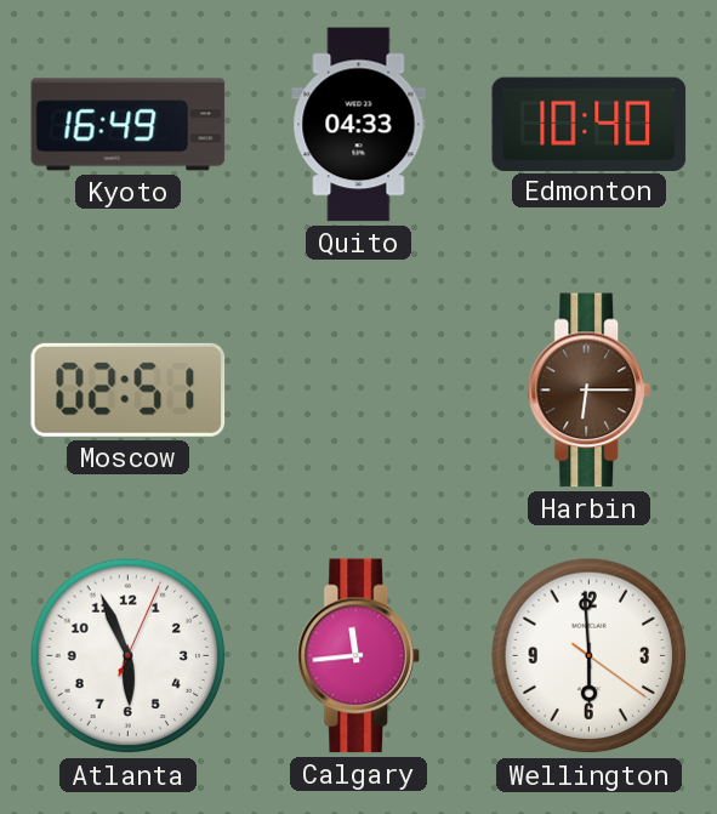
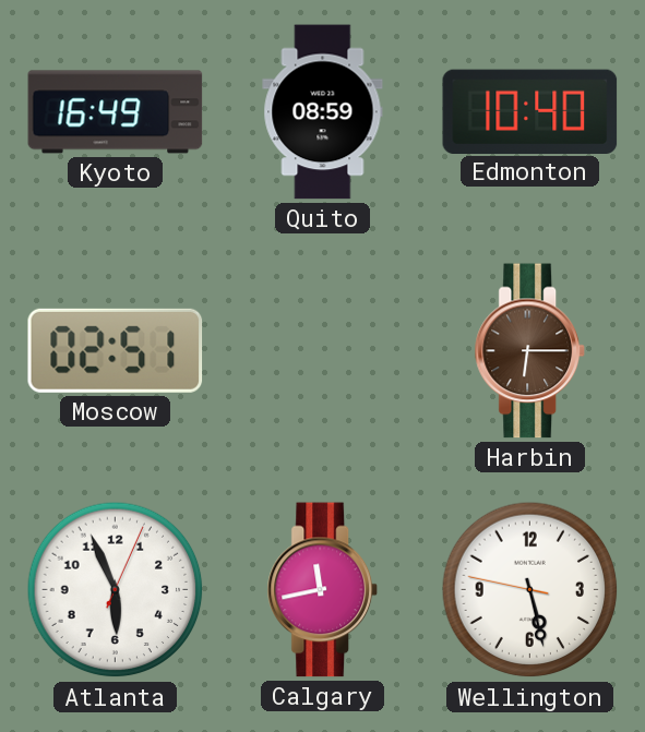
Quito: 04:33 -> 08:59 (323, 112)
Calgary: 11:44 -> 11:43 (322, 590)
Wellington: 5:59 -> 5:27 (530, 590)
